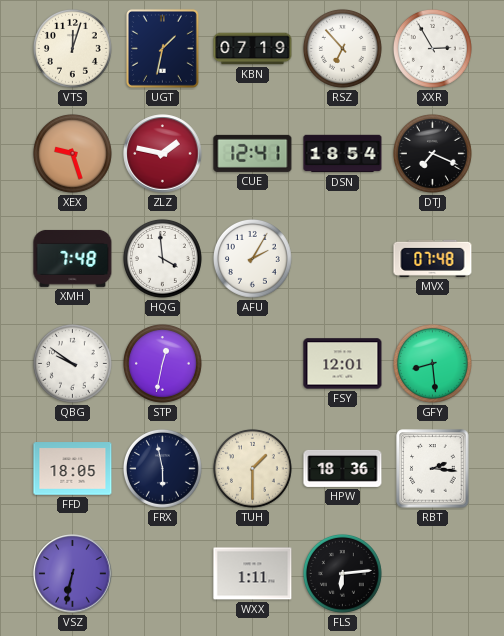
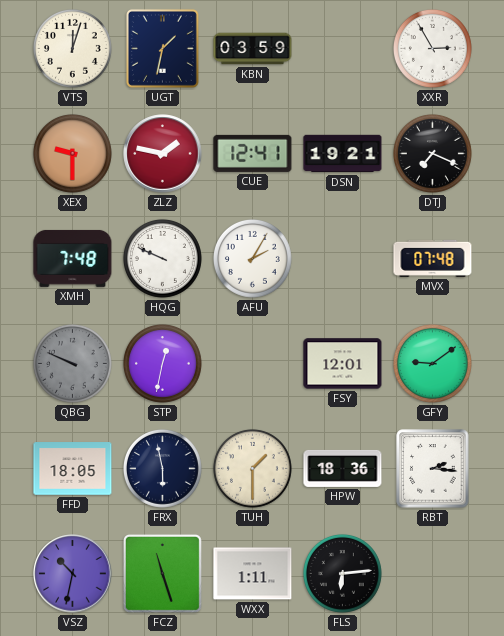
KBN: 07:19 -> 03:59 (253, 49)
RSZ: 6:53 -> none (342, 48)
XEX: 9:27 -> 9:30 (72, 153)
DSN: 18:54 -> 19:21 (343, 154)
HQG: 3:59 -> 9:49 (162, 258)
QBG: 9:51 -> 9:49 (72, 363)
QBG dial: white -> grey (72, 363)
GFY: 8:29 -> 9:09 (432, 363)
VSZ: 6:32 -> 10:32 (73, 574)
FCZ: none -> 11:27 (162, 573)
